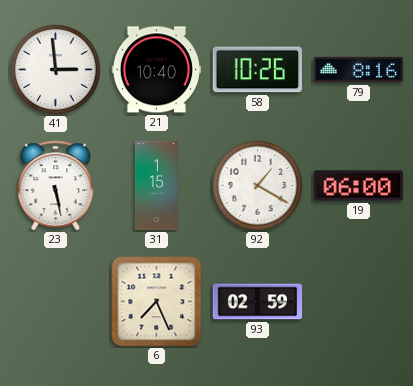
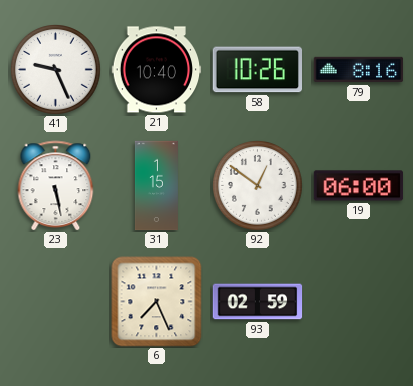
41: 2:59 -> 9:26 (56, 70)
92: 1:20 -> 12:51 (258, 186)
